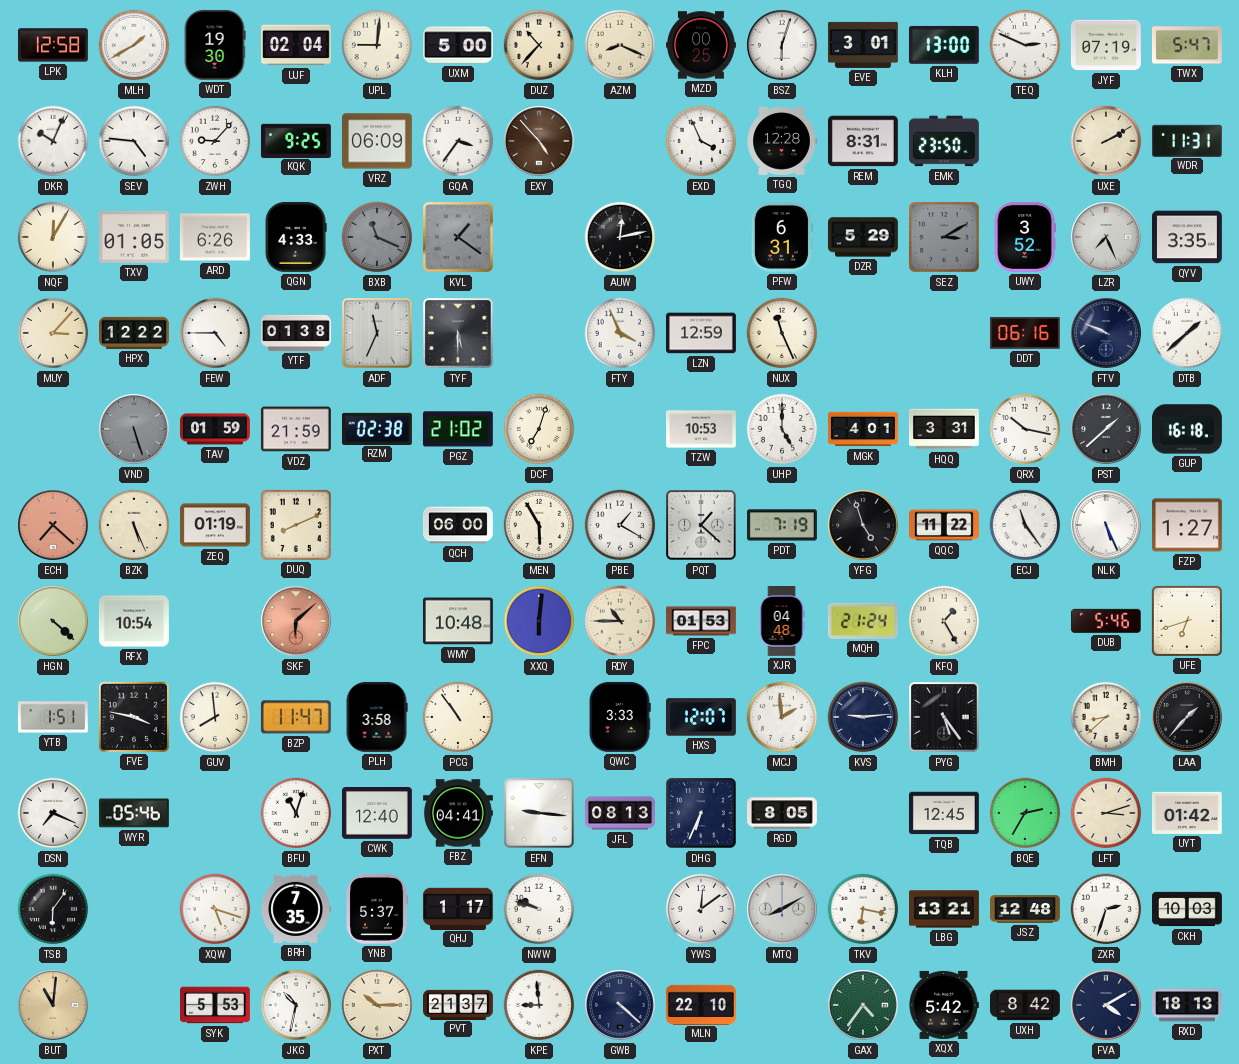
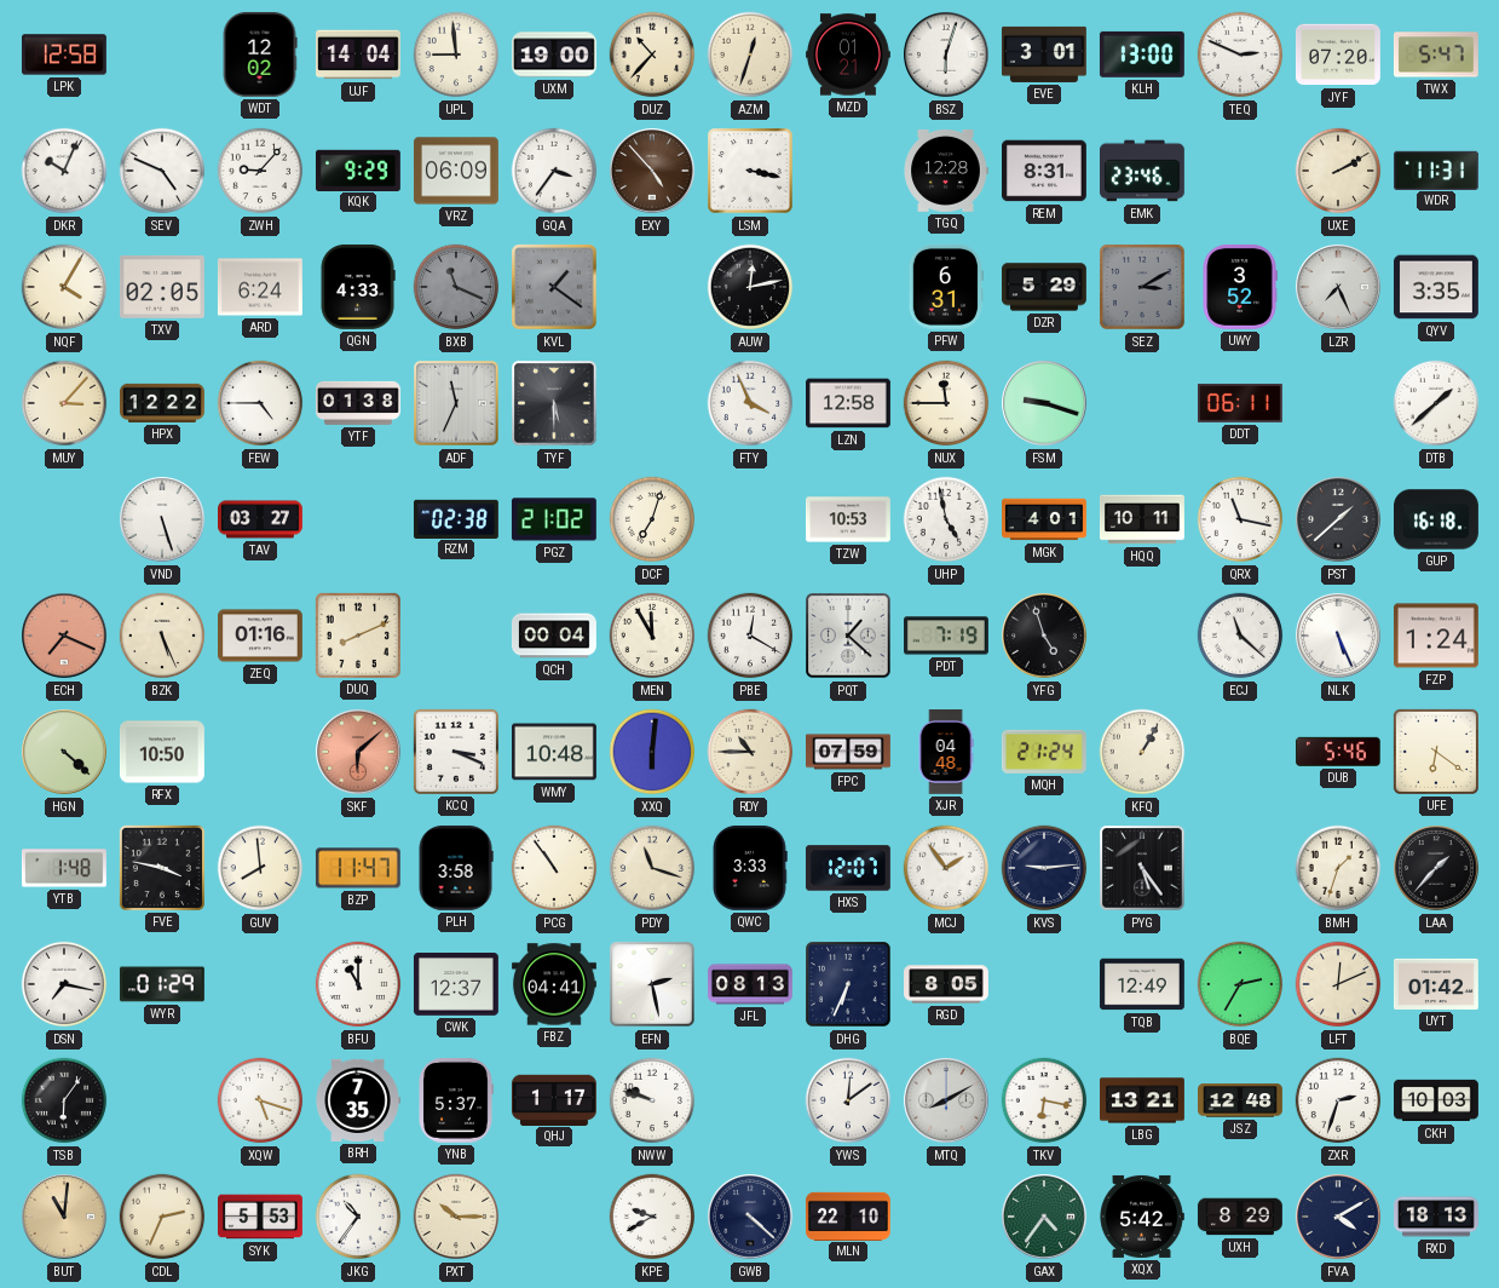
MLH: 1:40 -> none (134, 45)
WDT: 19:30 -> 12:02 (260, 54)
UJF: 02:04 -> 14:04 (359, 54)
UPL: 9:01 -> 8:59 (456, 54)
UXM: 5:00 -> 19:00 (555, 54)
AZM: 8:19 -> 12:33 (750, 54)
MZD: 00:25 -> 01:21 (849, 54)
JYF: 07:19 -> 07:20 (1338, 54)
SEV: 4:46 -> 4:49 (162, 171)
KQK: 9:25 -> 9:29 (358, 169)
LSM: none -> 3:17 (750, 171)
EXD: 3:56 -> none (701, 141)
EMK: 23:50 -> 23:46 (1142, 171)
NQF: 12:05 -> 4:05 (64, 287)
TXV: 01:05 -> 02:05 (162, 287)
ARD: 6:26 -> 6:24 (260, 287)
LZN: 12:59 -> 12:58 (849, 403)
NUX: 11:26 -> 11:45 (946, 403)
FSM: none -> 9:18 (1044, 403)
DDT: 06:16 -> 06:11 (1240, 403)
FTV: 9:49 -> none (1106, 333)
VND dial: grey -> white (162, 519)
TAV: 01:59 -> 03:27 (261, 519)
VDZ: 21:59 -> none (296, 429)
UHP: 5:00 -> 4:58 (946, 519)
HQQ: 3:31 -> 10:11 (1143, 519)
QRX: 10:17 -> 11:17 (1240, 519)
ECH: 7:22 -> 7:19 (64, 636)
ZEQ: 01:19 -> 01:16 (261, 636)
QCH: 06:00 -> 00:04 (554, 636)
MEN: 5:55 -> 11:55 (652, 636)
PBE: 1:20 -> 12:20 (750, 636)
QQC: 11:22 -> none (945, 525)
ECJ: 11:24 -> 11:22 (1240, 636)
FZP: 1:27 -> 1:24 (1436, 636)
RFX: 10:54 -> 10:50 (162, 752)
KCQ: none -> 3:19 (456, 752)
FPC: 01:53 -> 07:59 (849, 752)
KFQ: 1:25 -> 1:05 (1142, 752)
UFE: 6:42 -> 6:21 (1436, 752)
YTB: 1:51 -> 1:48 (64, 868)
PDY: none -> 11:18 (652, 868)
MCJ: 1:59 -> 1:54 (946, 868)
BMH: 8:38 -> 1:33 (1338, 868)
DSN: 7:19 -> 7:17 (64, 984)
WYR: 05:46 -> 01:29 (162, 984)
BFU: 11:03 -> 11:00 (358, 984)
CWK: 12:40 -> 12:37 (456, 984)
EFN: 9:16 -> 2:28 (652, 984)
TQB: 12:45 -> 12:49 (1142, 984)
LFT: 3:12 -> 12:11 (1338, 984)
CDL: none -> 2:34 (162, 1217)
JKG: 10:32 -> 10:36 (358, 1217)
PVT: 21:37 -> none (459, 1004)
KPE: 8:59 -> 9:40 (652, 1217)
UXH: 8:42 -> 8:29 (1240, 1217)
